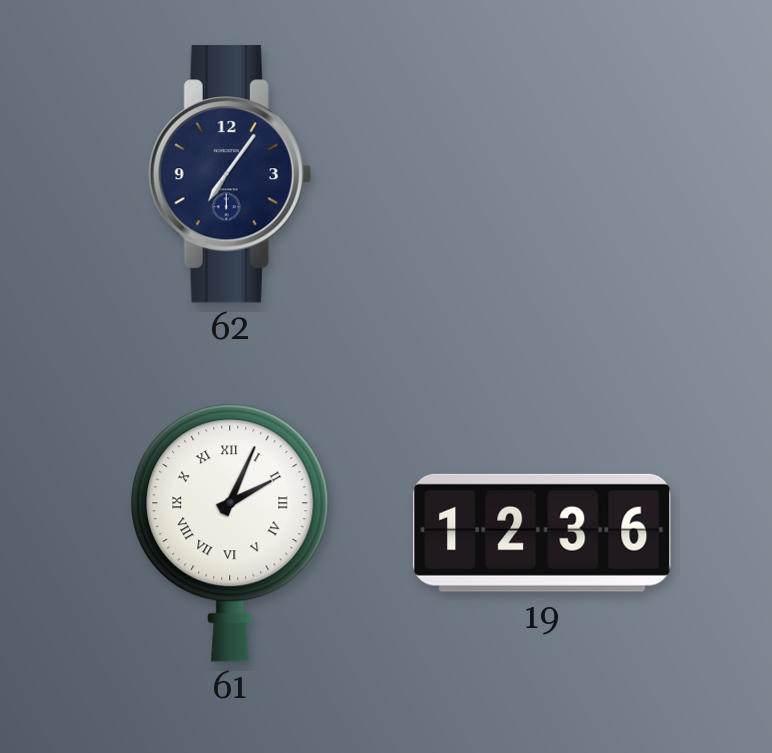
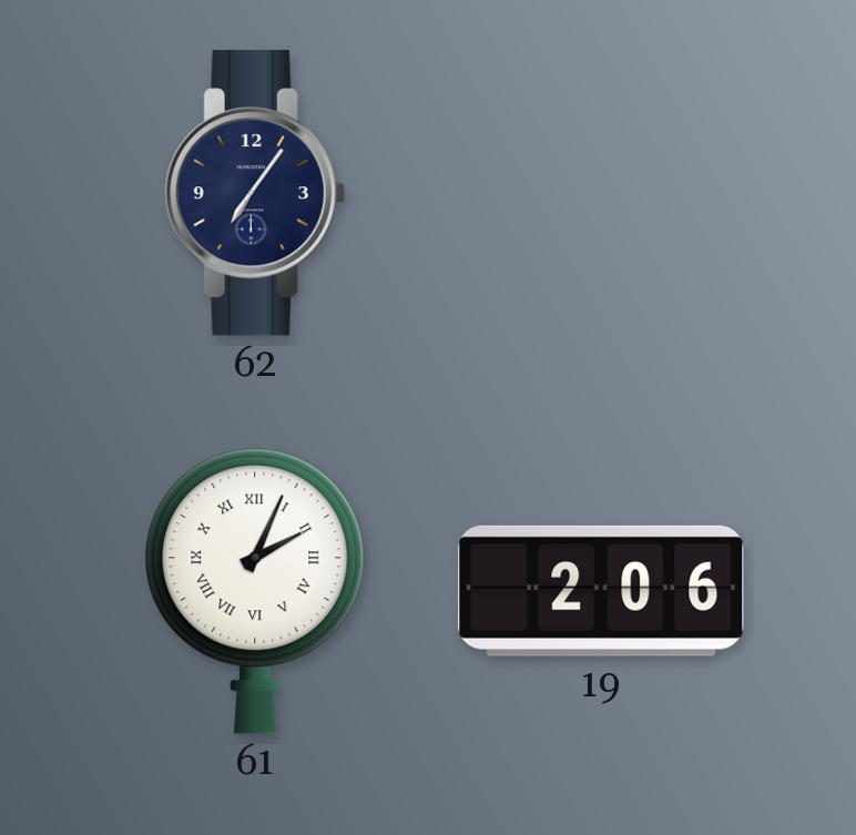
19: 12:36 -> 2:06 (602, 591)
